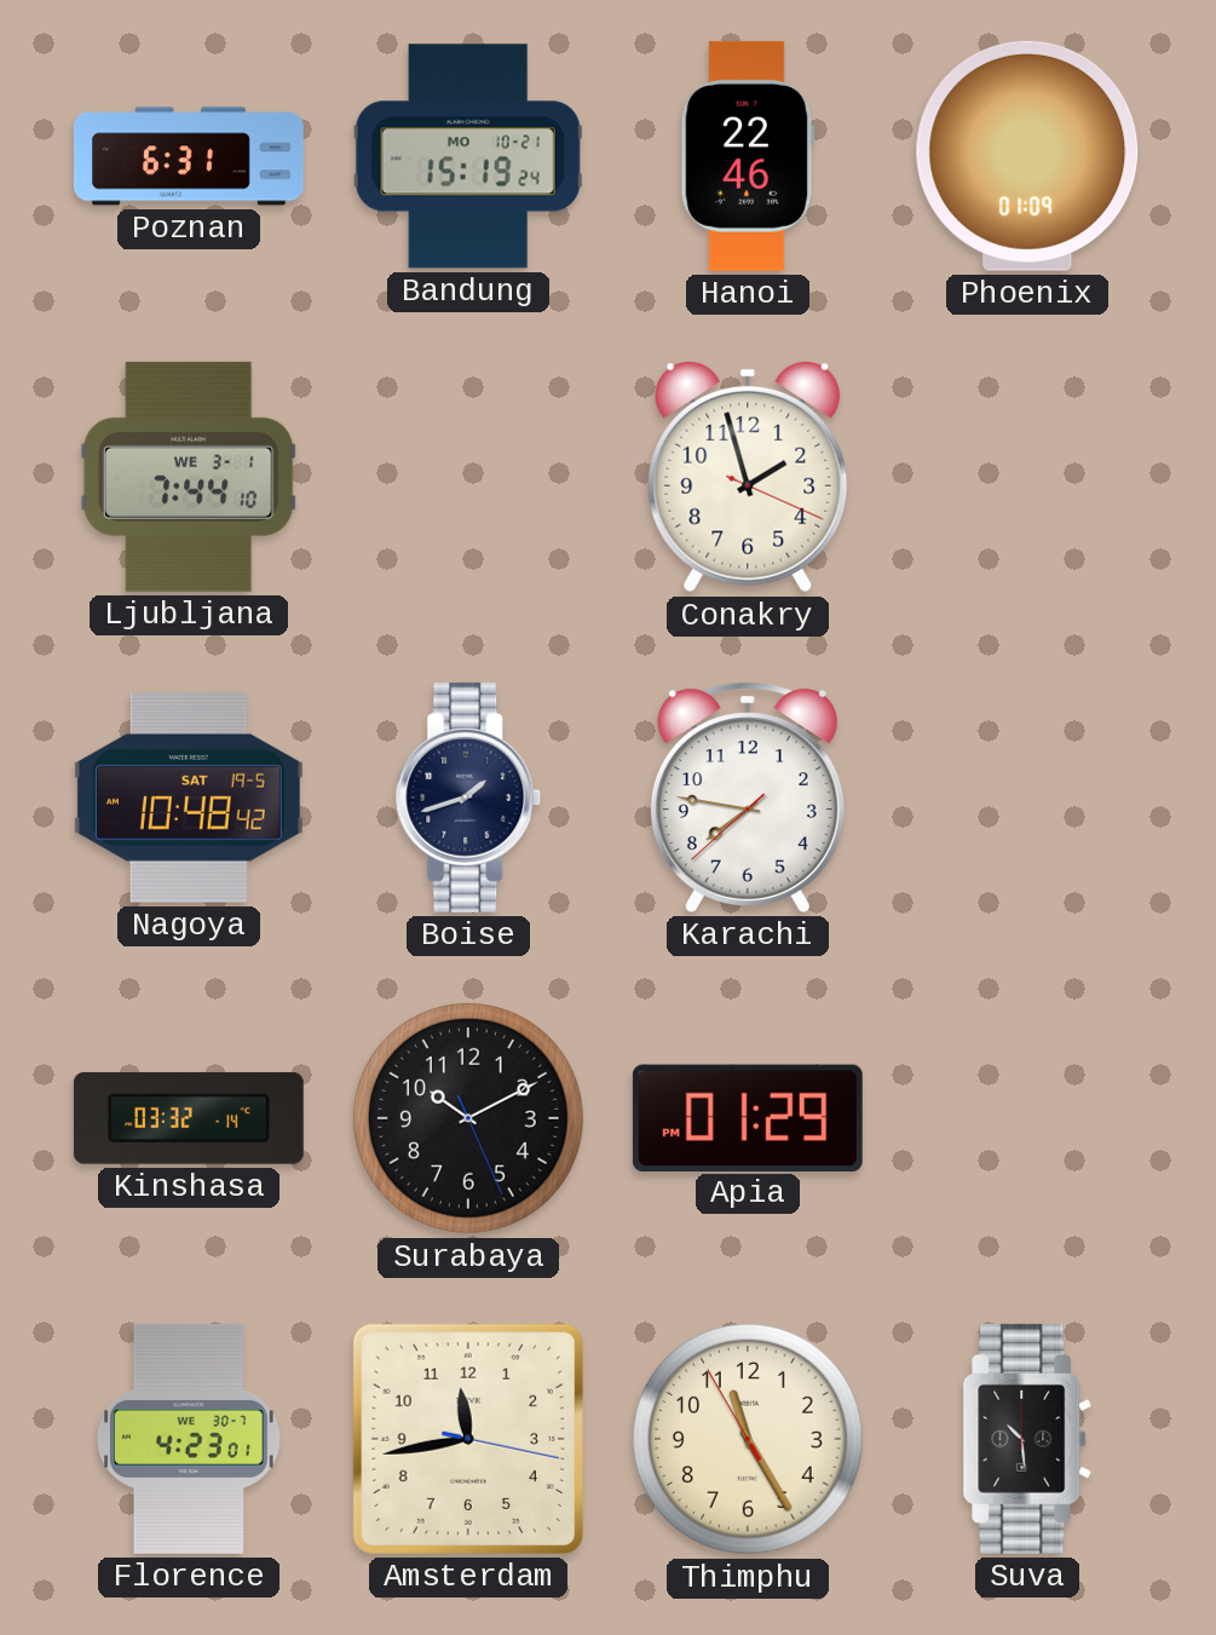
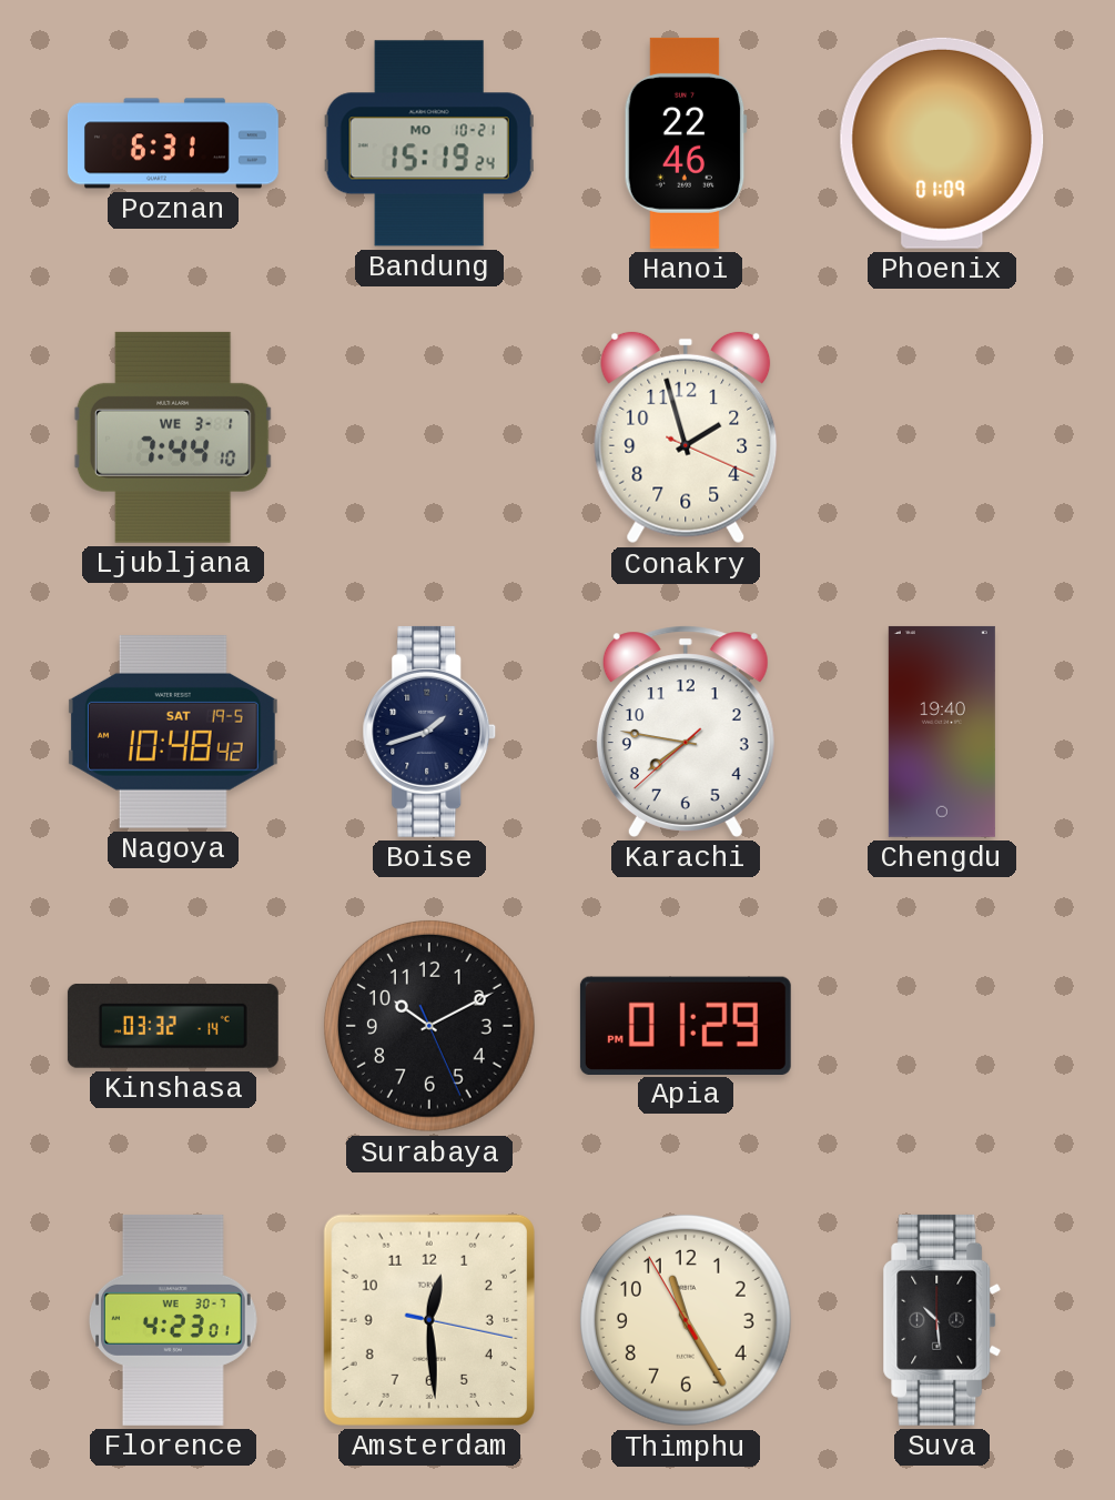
Chengdu: none -> 19:40 (942, 732)
Amsterdam: 11:43 -> 12:29 (429, 1320)
